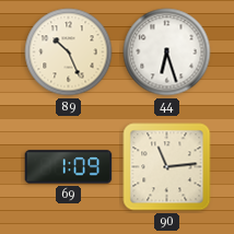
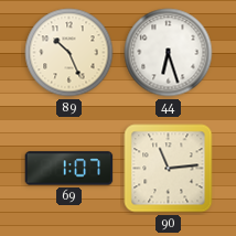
69: 1:09 -> 1:07 (69, 169)
